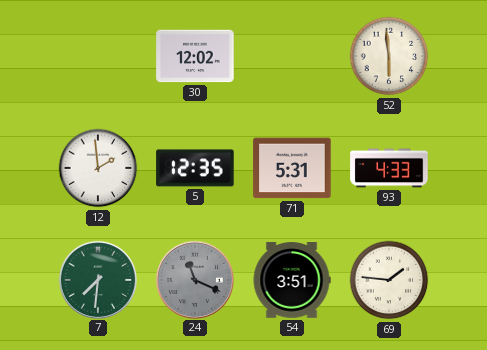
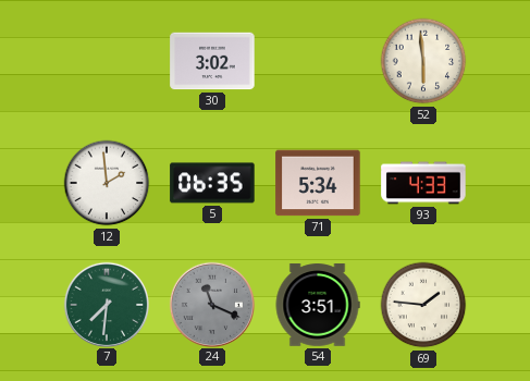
30: 12:02 -> 3:02 (212, 61)
5: 12:35 -> 06:35 (212, 183)
71: 5:31 -> 5:34 (318, 183)
